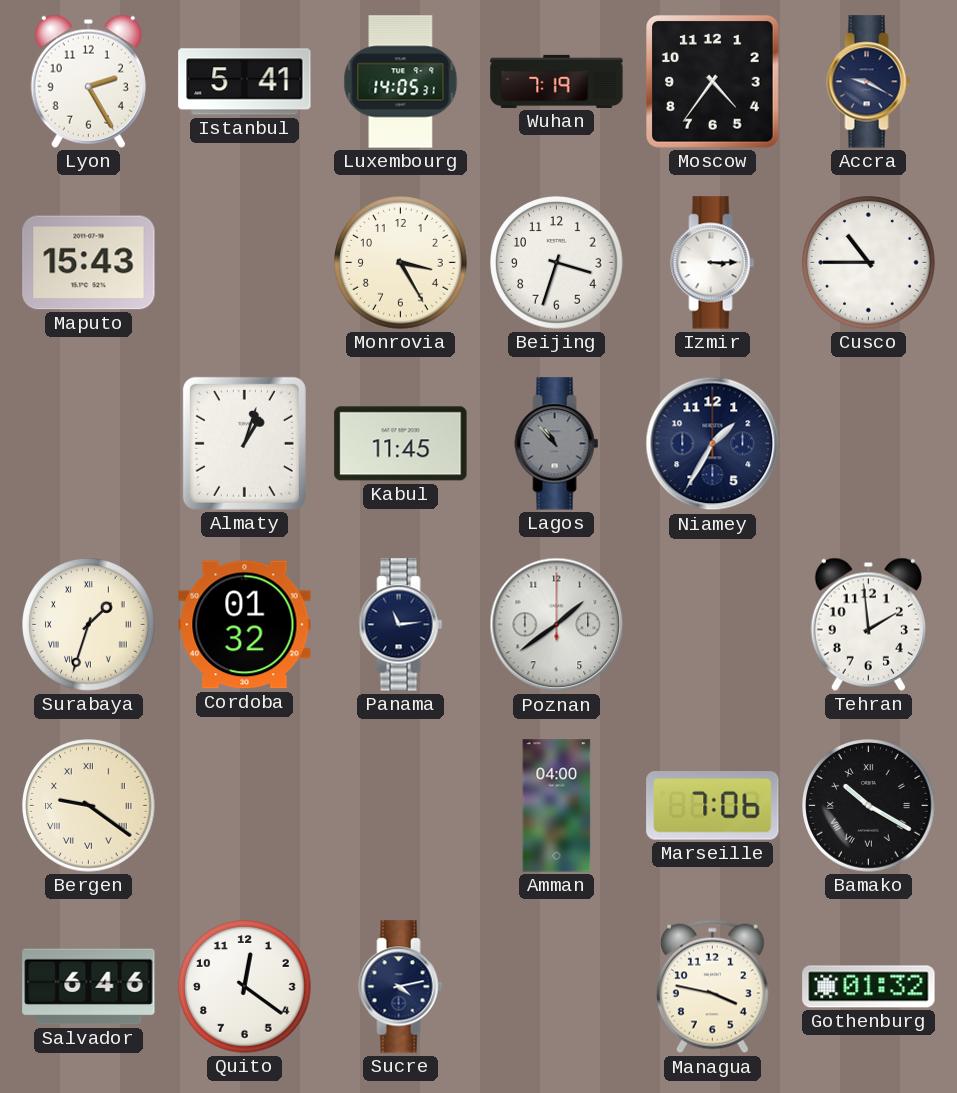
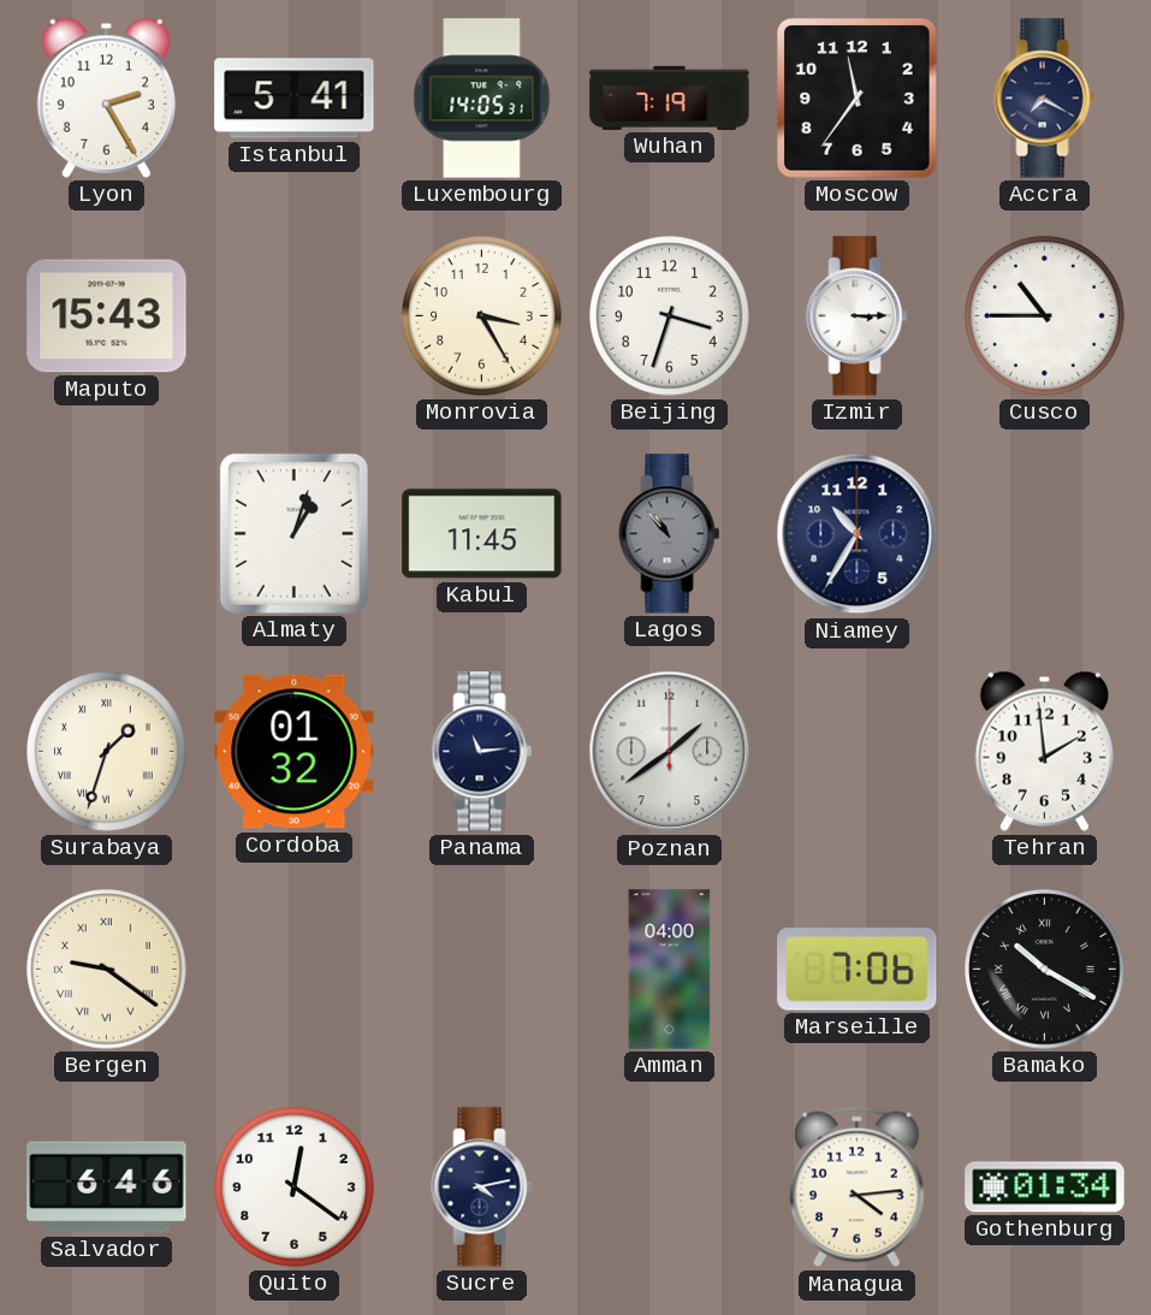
Moscow: 4:36 -> 11:36 (858, 99)
Accra: 9:20 -> 7:20 (1045, 99)
Niamey: 1:35 -> 10:35 (858, 534)
Managua: 3:47 -> 4:14 (856, 1187)
Gothenburg: 01:32 -> 01:34 (1045, 1187)
